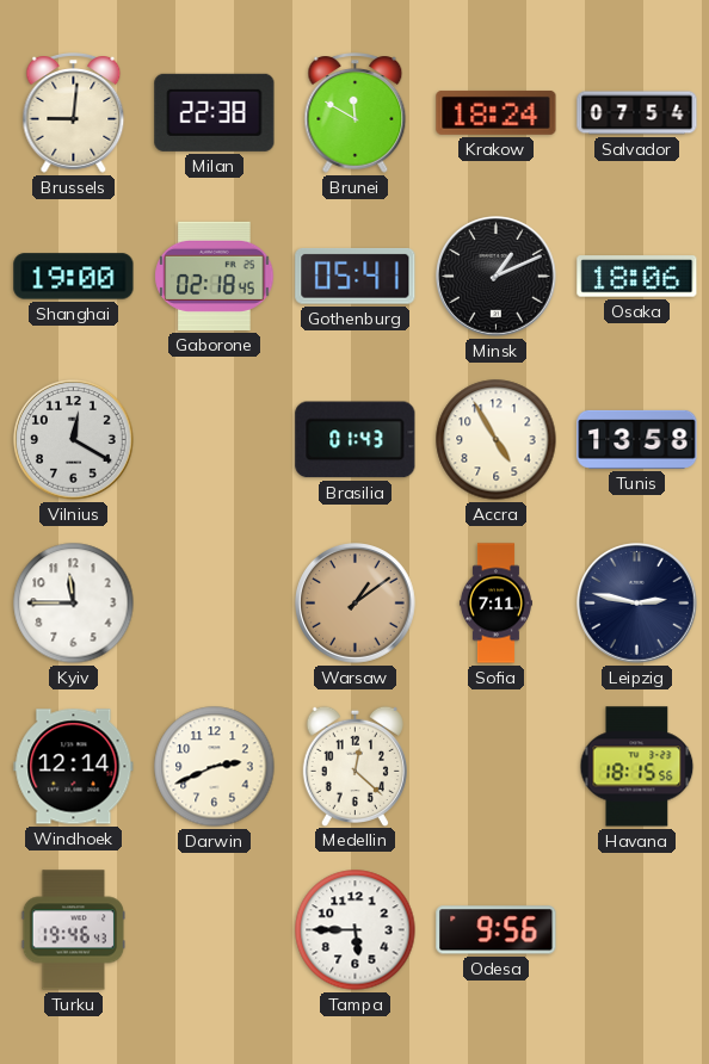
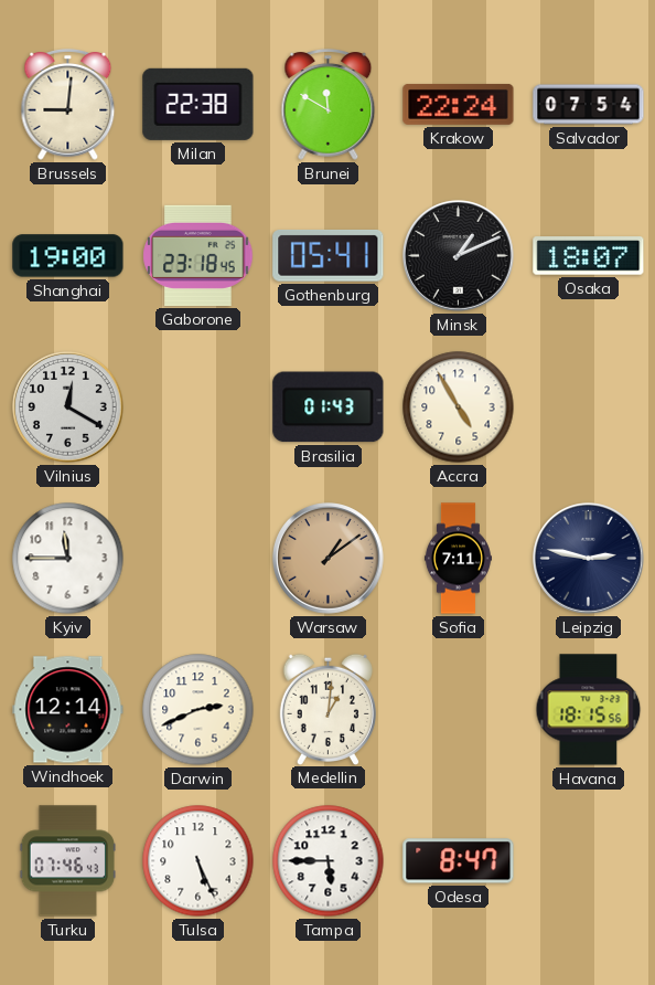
Krakow: 18:24 -> 22:24 (459, 104)
Gaborone: 02:18 -> 23:18 (198, 255)
Osaka: 18:06 -> 18:07 (589, 256)
Tunis: 13:58 -> none (637, 439)
Medellin: 12:22 -> 1:01 (327, 709)
Turku: 19:46 -> 07:46 (67, 861)
Tulsa: none -> 5:26 (198, 861)
Odesa: 9:56 -> 8:47 (459, 861)
